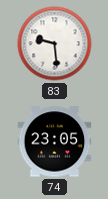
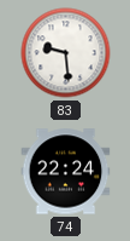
74: 23:05 -> 22:24 (66, 172)
